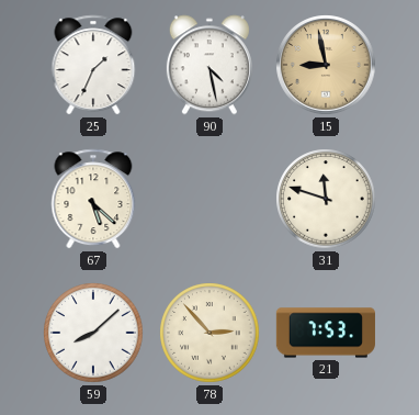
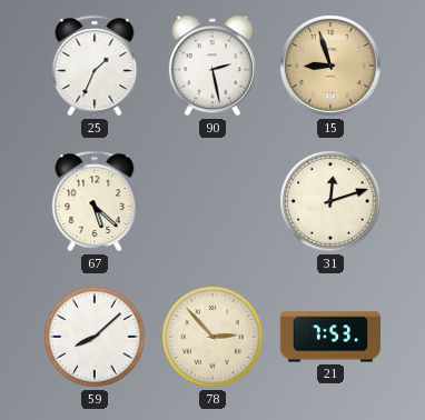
90: 4:28 -> 2:28 (212, 66)
15: 8:58 -> 8:57 (330, 66)
31: 11:48 -> 12:12 (330, 201)
